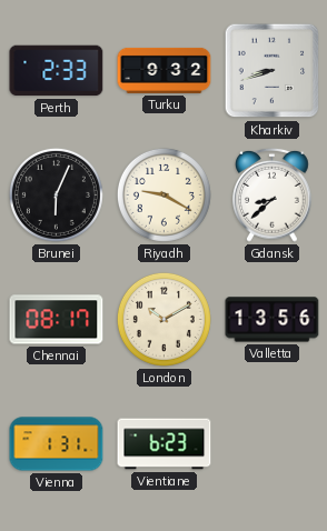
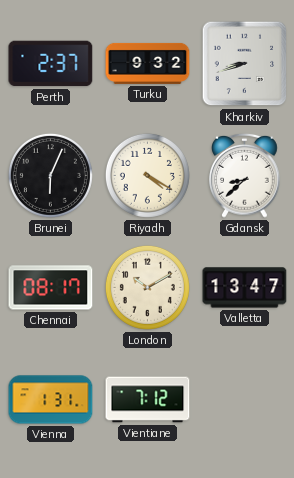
Perth: 2:33 -> 2:37 (51, 64)
Riyadh: 9:20 -> 4:20 (147, 175)
Valletta: 13:56 -> 13:47 (245, 288)
Vientiane: 6:23 -> 7:12 (148, 400)
